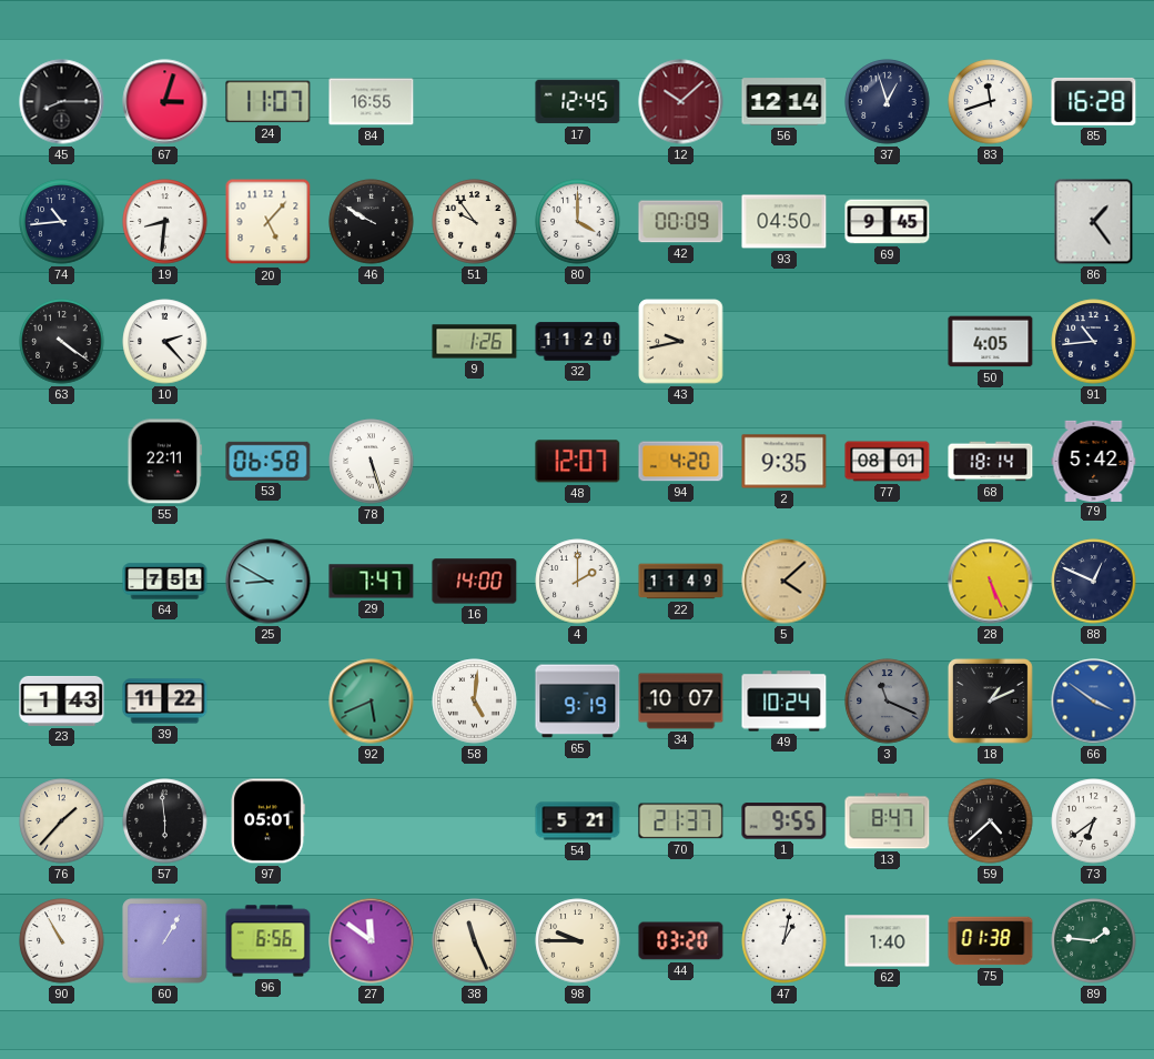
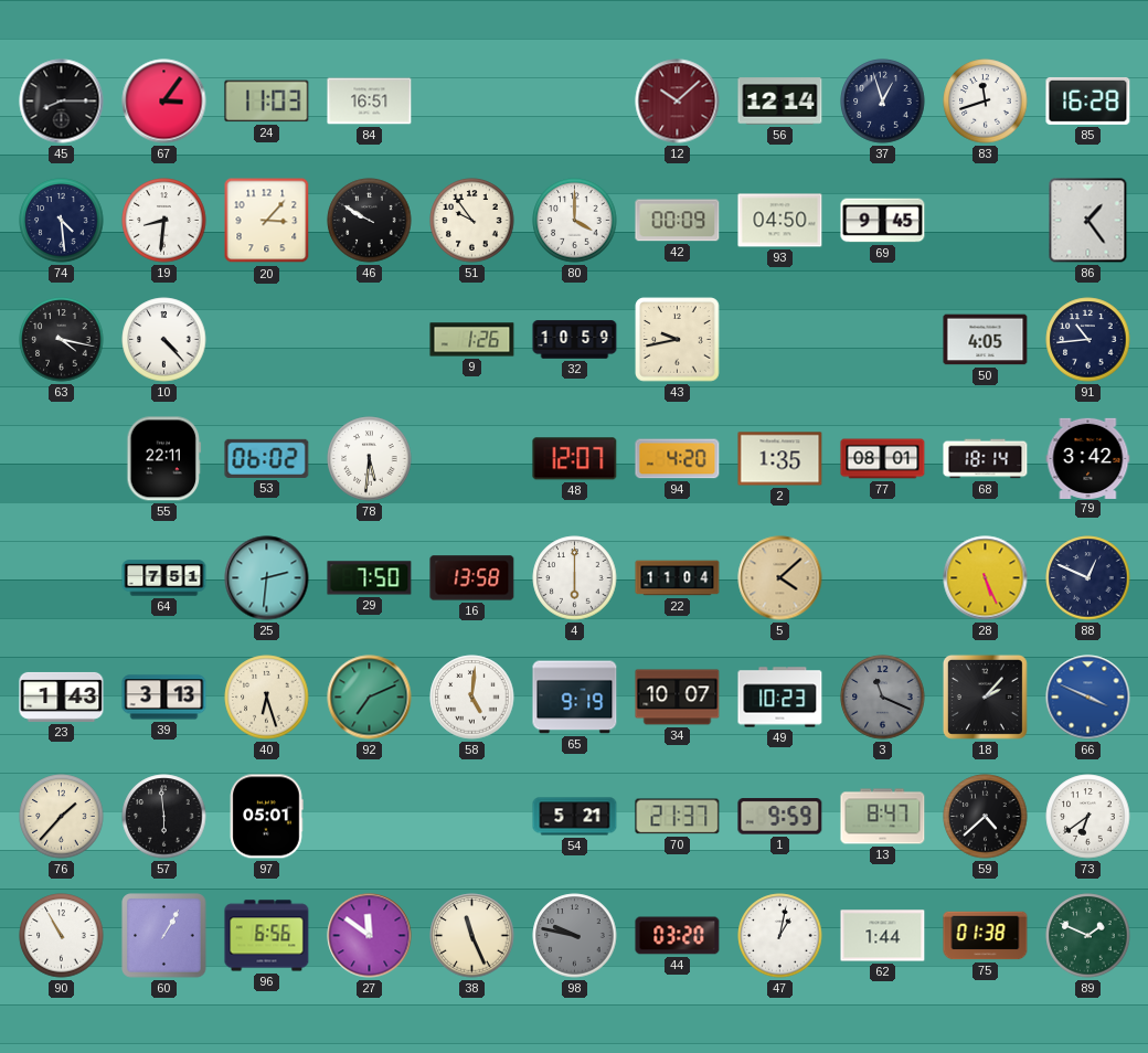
67: 3:03 -> 3:06 (164, 102)
24: 11:07 -> 11:03 (267, 102)
84: 16:55 -> 16:51 (370, 102)
17: 12:45 -> none (578, 102)
74: 10:44 -> 4:29 (62, 221)
20: 5:07 -> 3:07 (267, 221)
63: 4:21 -> 4:17 (62, 340)
10: 2:23 -> 4:23 (164, 340)
32: 11:20 -> 10:59 (575, 340)
53: 06:58 -> 06:02 (267, 458)
78: 5:27 -> 5:31 (370, 459)
2: 9:35 -> 1:35 (780, 459)
79: 5:42 -> 3:42 (1088, 458)
25: 8:50 -> 2:31 (267, 578)
29: 7:47 -> 7:50 (370, 578)
16: 14:00 -> 13:58 (472, 578)
4: 2:00 -> 6:00 (575, 578)
22: 11:49 -> 11:04 (678, 578)
39: 11:22 -> 3:13 (164, 698)
40: none -> 6:27 (267, 698)
92: 5:41 -> 7:11 (370, 698)
49: 10:24 -> 10:23 (780, 698)
18: 1:11 -> 2:07 (985, 696)
66: 3:51 -> 3:49 (1088, 698)
1: 9:55 -> 9:59 (780, 817)
98: 9:45 -> 9:47 (575, 936)
98 dial: cream -> grey (575, 936)
62: 1:40 -> 1:44 (883, 936)
89: 1:46 -> 1:49 (1088, 936)
